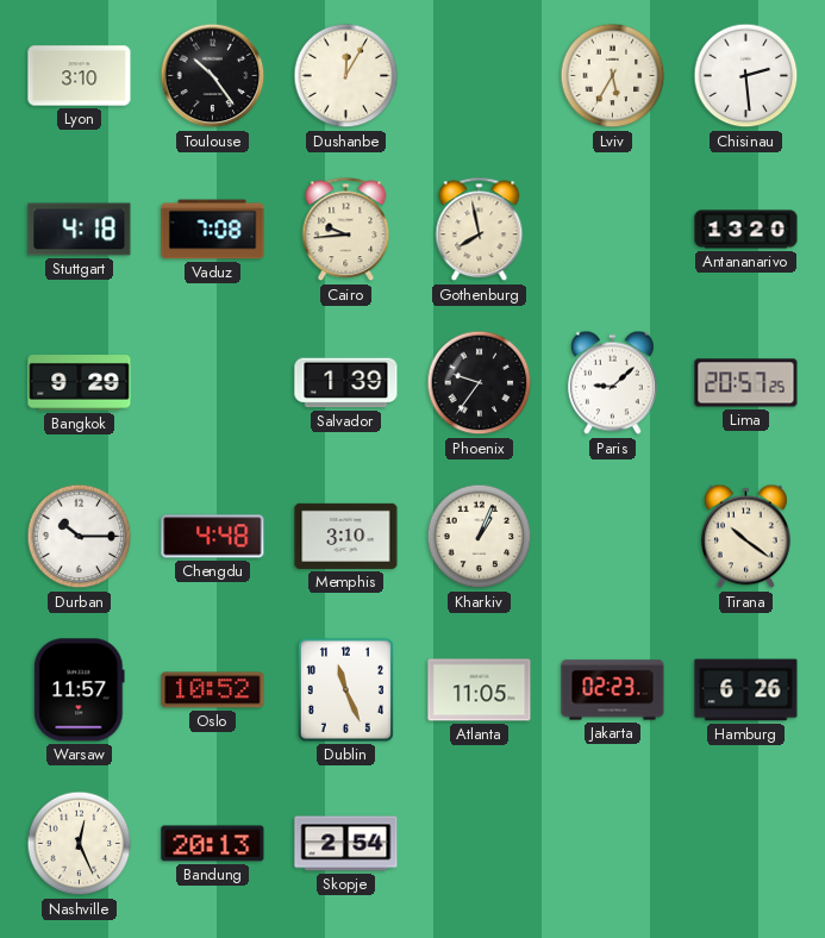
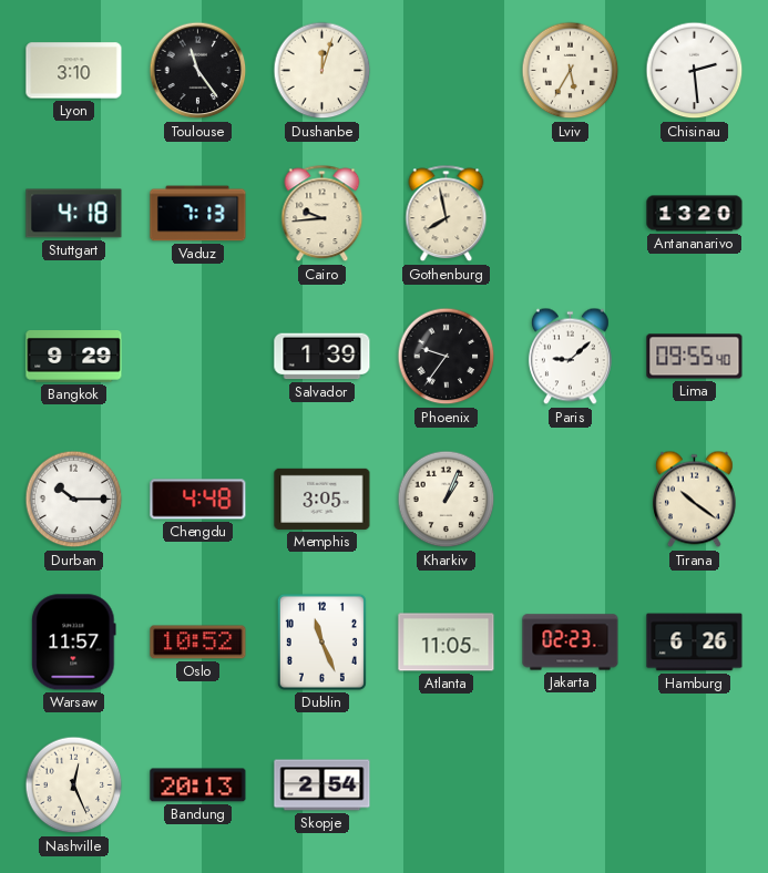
Toulouse: 10:24 -> 11:24 (198, 71)
Dushanbe: 12:05 -> 12:03 (322, 71)
Vaduz: 7:08 -> 7:13 (198, 214)
Lima: 20:57 -> 09:55 (695, 357)
Memphis: 3:10 -> 3:05 (322, 499)
